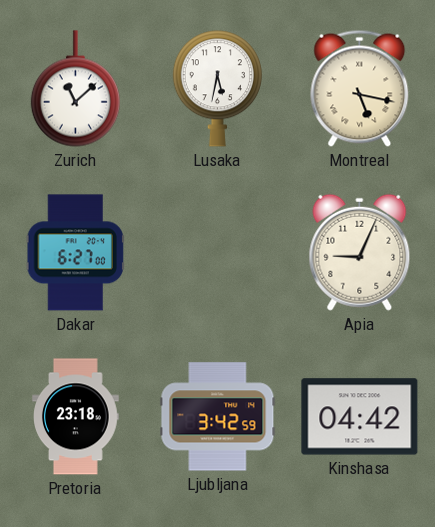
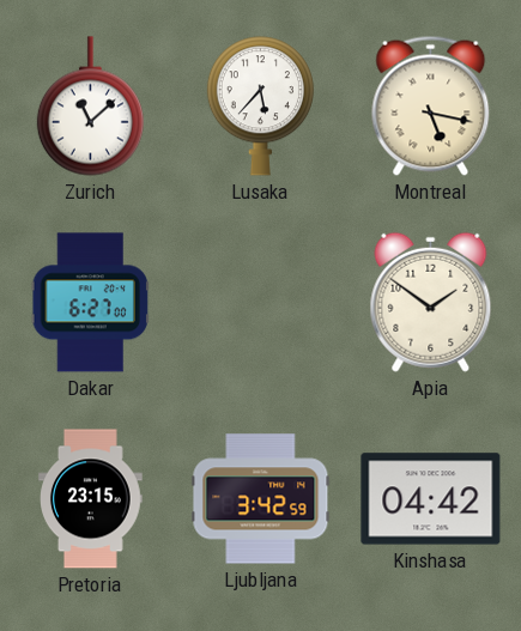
Lusaka: 5:32 -> 5:37 (260, 107)
Apia: 9:04 -> 1:51 (431, 302)
Pretoria: 23:18 -> 23:15 (91, 499)
